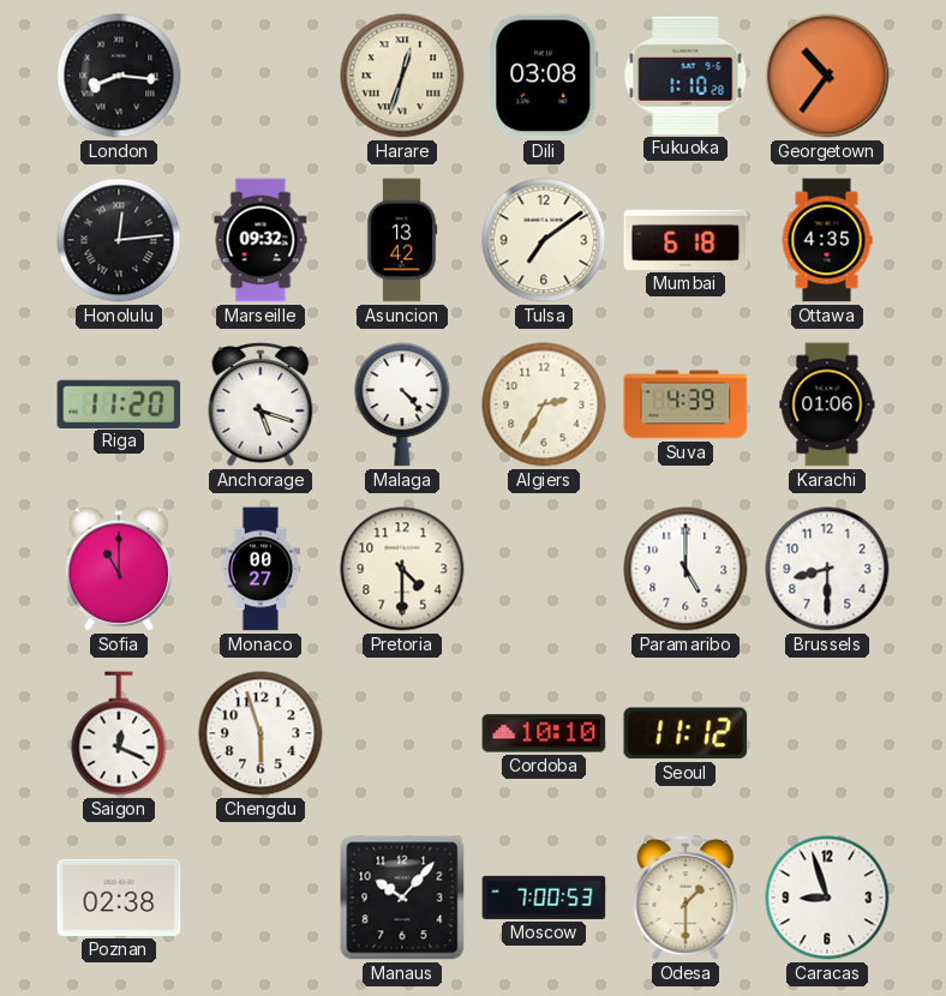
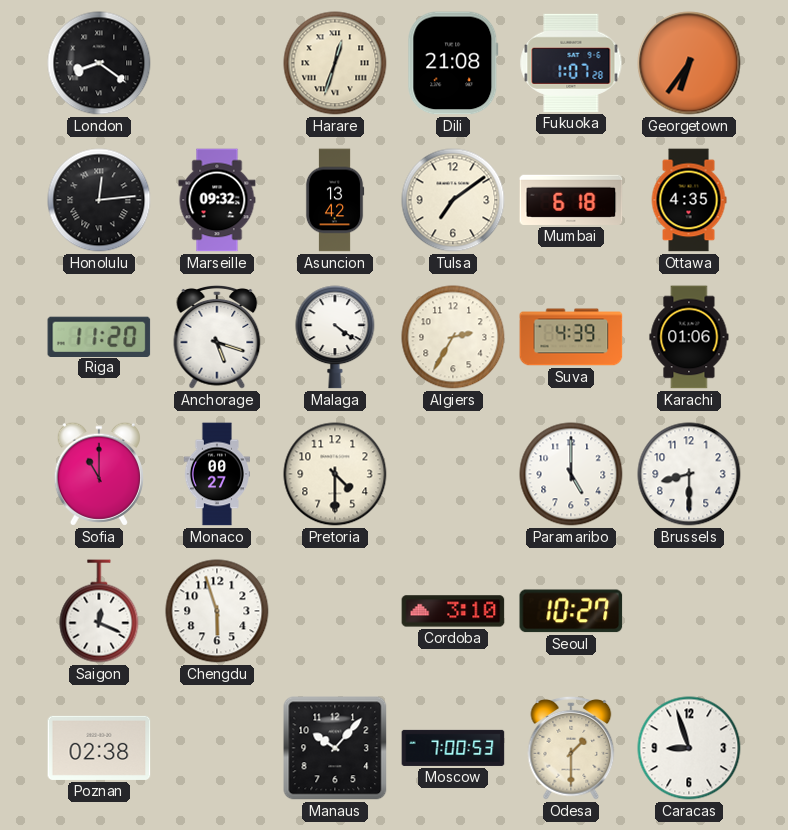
London: 8:16 -> 8:21 (99, 63)
Dili: 03:08 -> 21:08 (453, 63)
Fukuoka: 1:10 -> 1:07 (571, 63)
Georgetown: 10:36 -> 6:36 (689, 63)
Malaga: 4:23 -> 4:21 (335, 337)
Cordoba: 10:10 -> 3:10 (453, 611)
Seoul: 11:12 -> 10:27 (571, 611)
